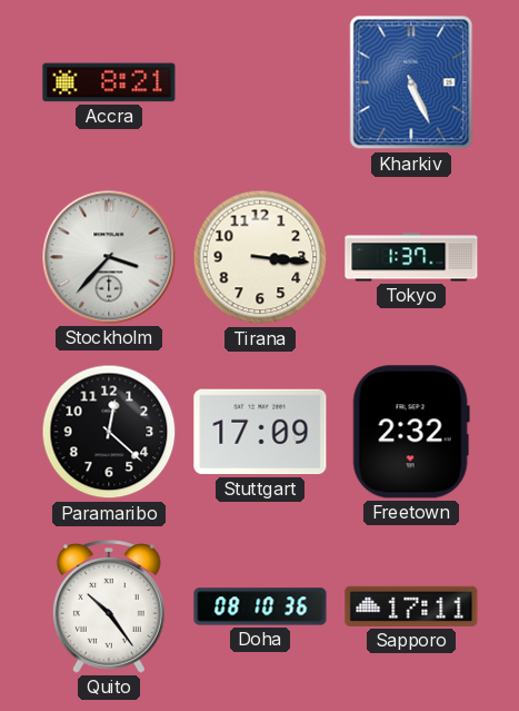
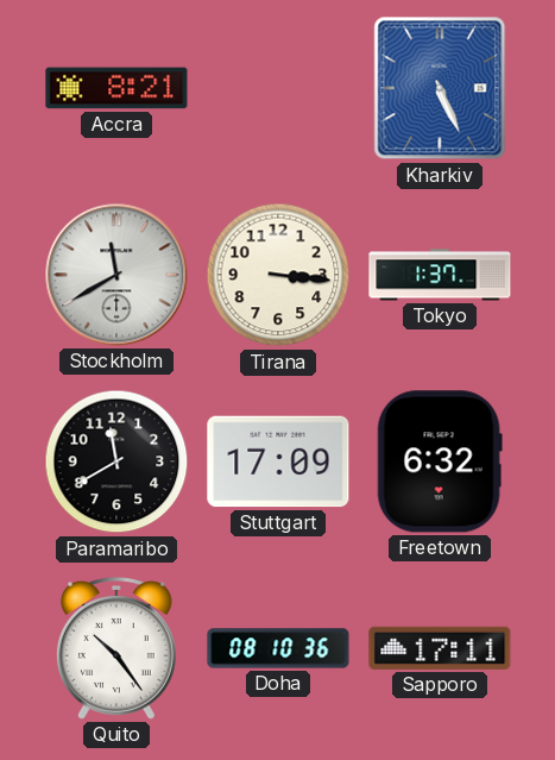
Stockholm: 3:37 -> 11:40 (116, 275)
Paramaribo: 12:22 -> 11:40 (116, 461)
Freetown: 2:32 -> 6:32 (440, 461)
